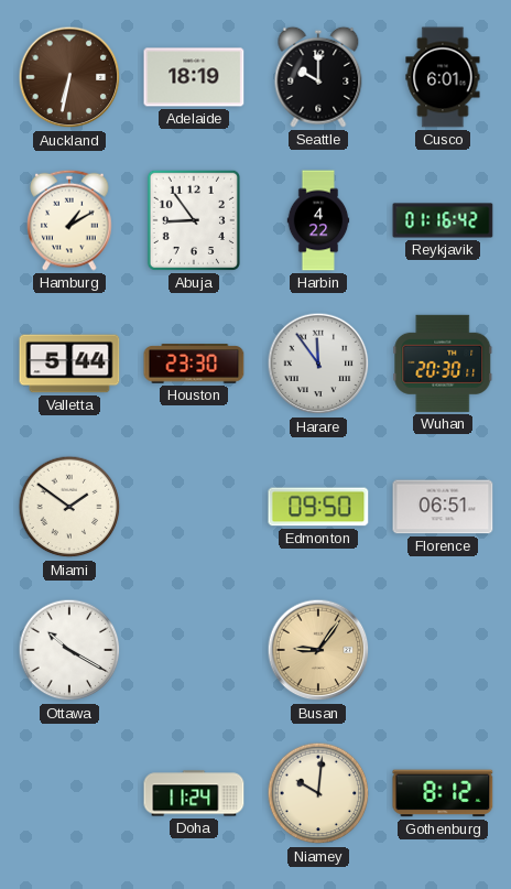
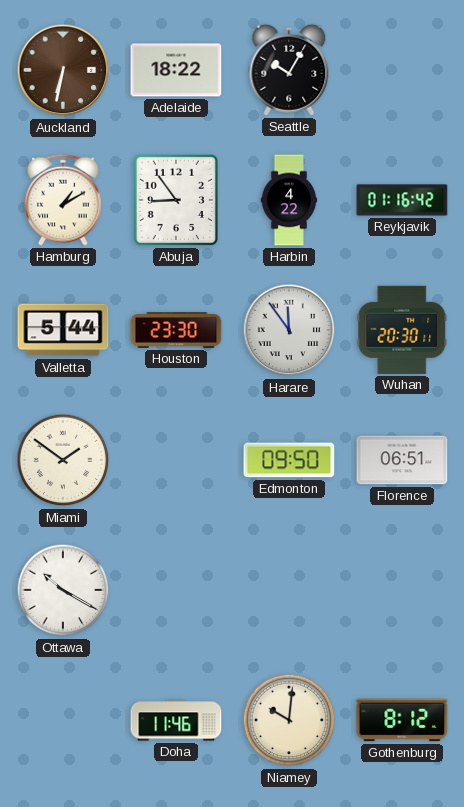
Adelaide: 18:19 -> 18:22 (176, 70)
Seattle: 10:00 -> 10:05 (289, 70)
Cusco: 6:01 -> none (443, 77)
Busan: 9:06 -> none (318, 650)
Doha: 11:24 -> 11:46 (176, 720)
